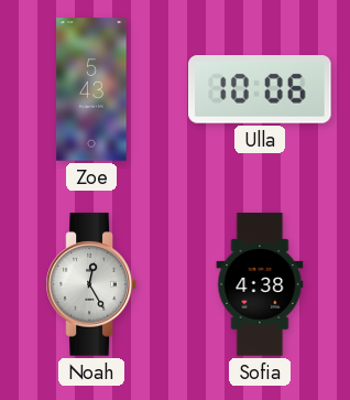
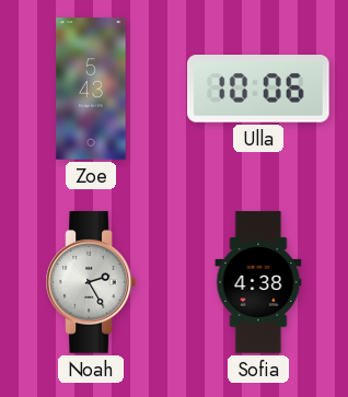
Noah: 12:25 -> 2:25 (90, 282)
